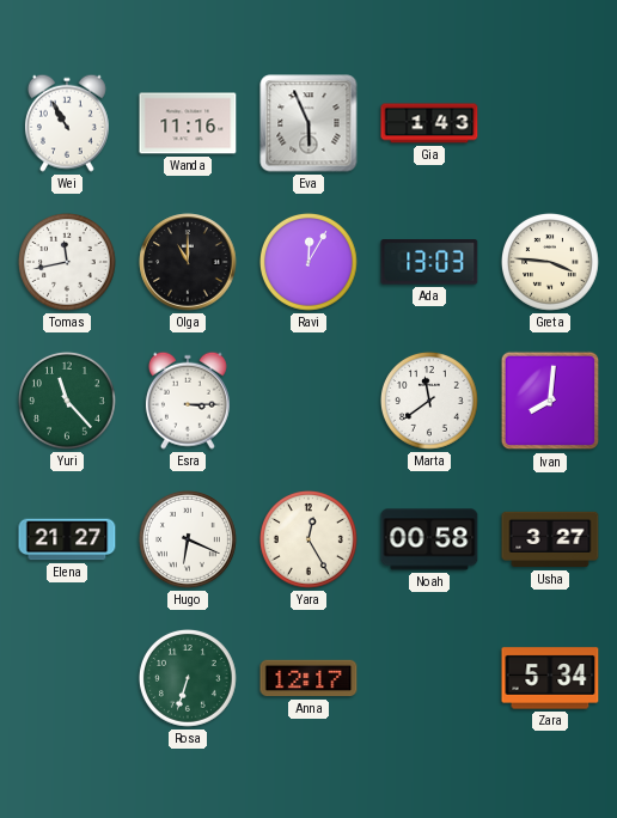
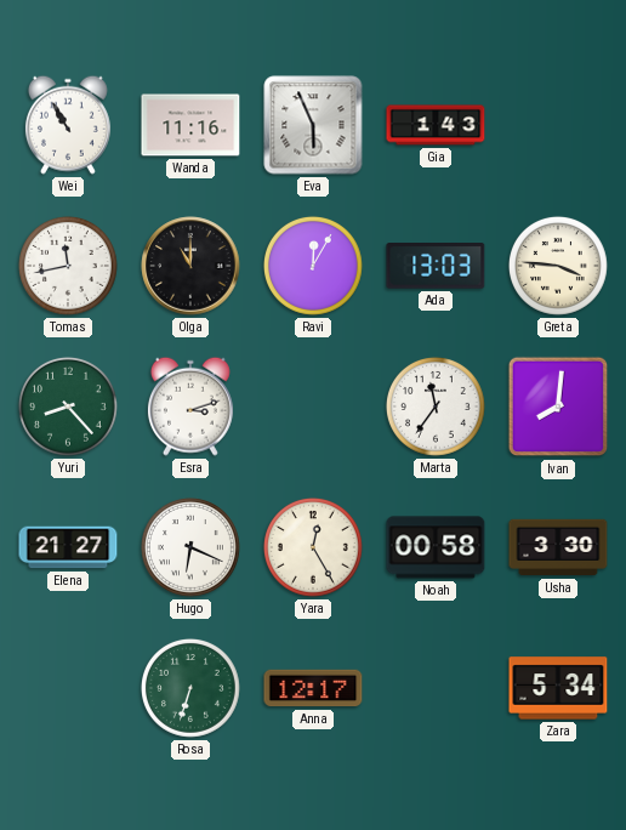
Yuri: 11:23 -> 8:23 (68, 407)
Esra: 3:15 -> 3:12 (190, 407)
Marta: 11:39 -> 11:36 (436, 407)
Usha: 3:27 -> 3:30 (558, 547)
